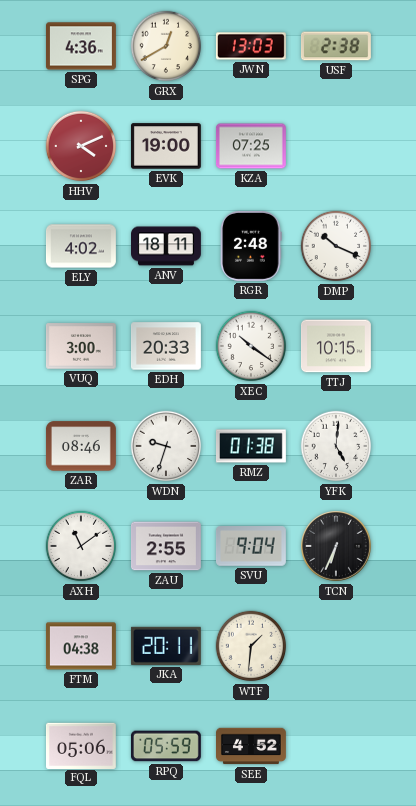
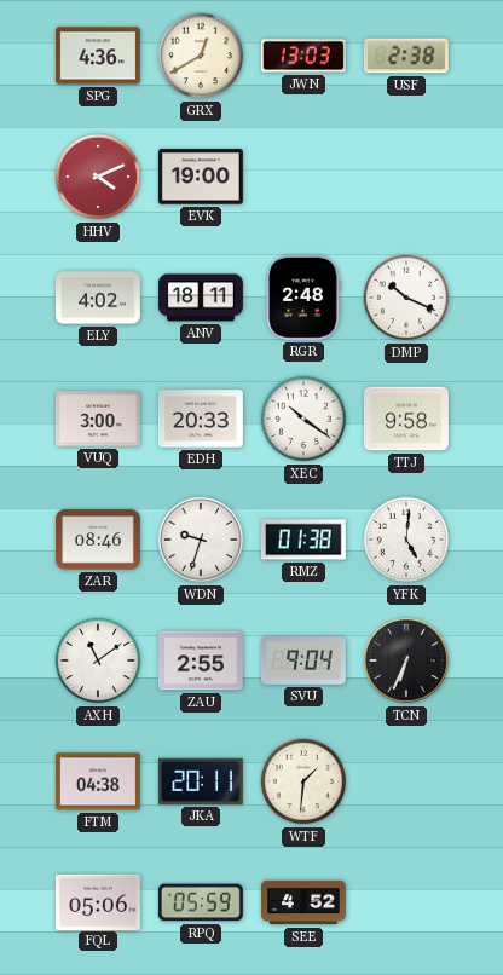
KZA: 07:25 -> none (251, 146)
TTJ: 10:15 -> 9:58 (406, 419)
